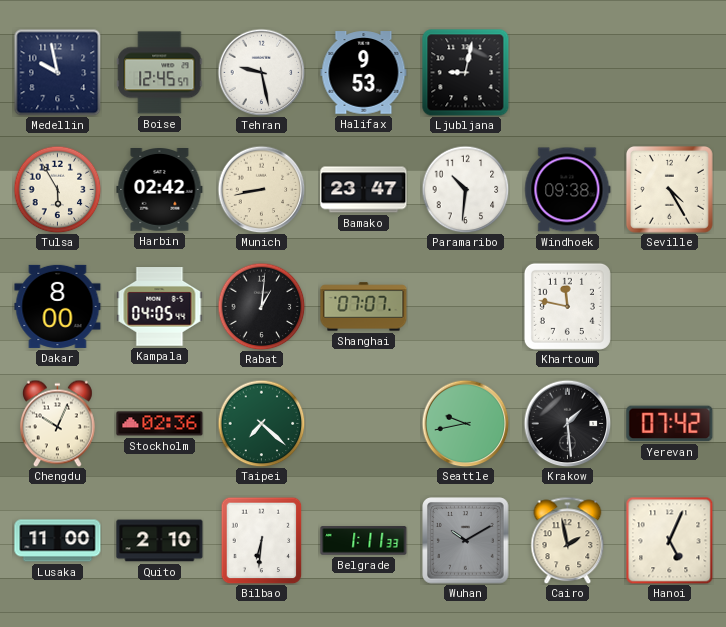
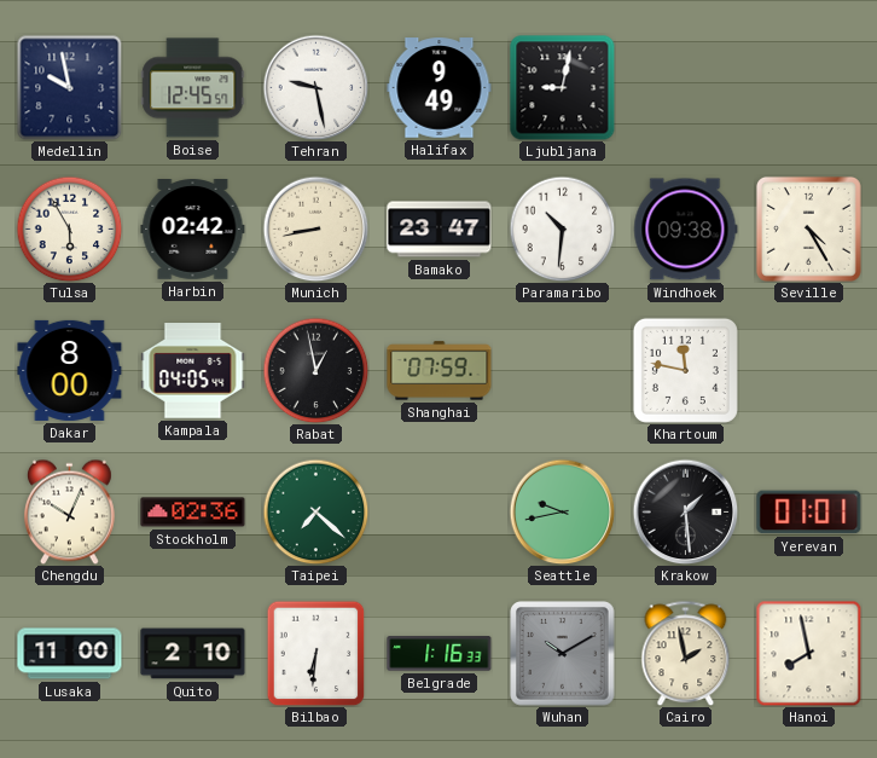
Halifax: 9:53 -> 9:49 (440, 88)
Rabat: 1:01 -> 12:58 (315, 370)
Shanghai: 07:07 -> 07:59 (440, 371)
Yerevan: 07:42 -> 01:01 (809, 513)
Belgrade: 1:11 -> 1:16 (440, 654)
Hanoi: 5:04 -> 7:58 (808, 653)
